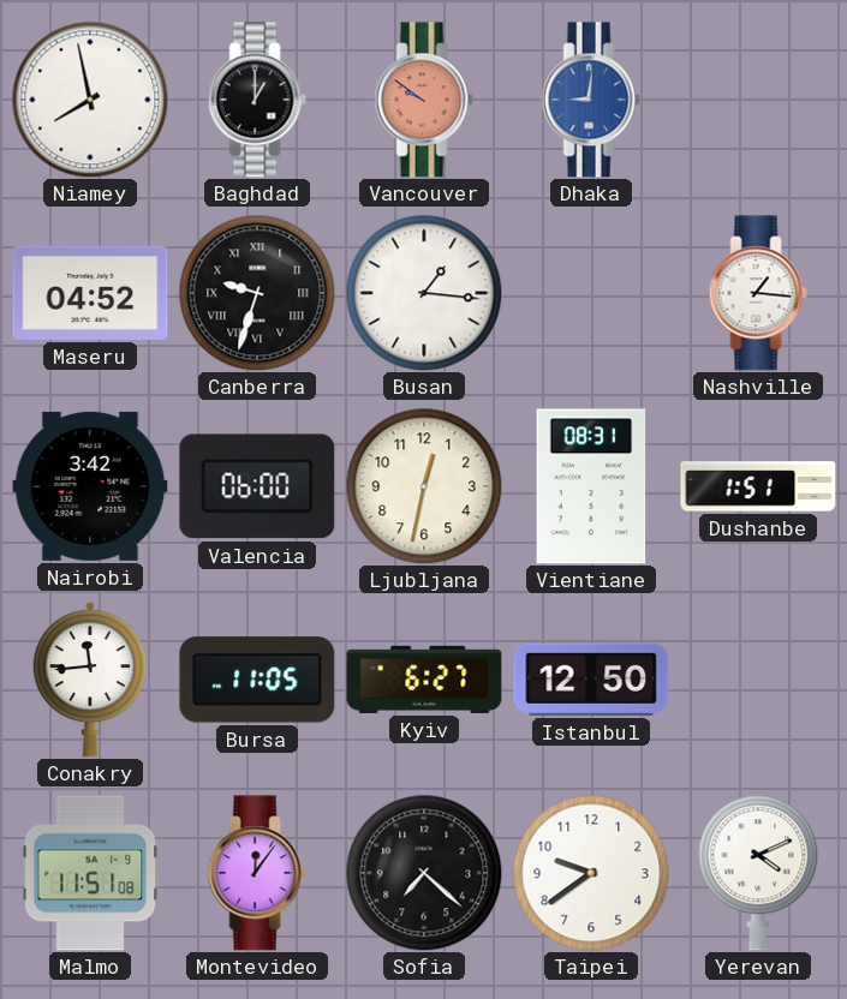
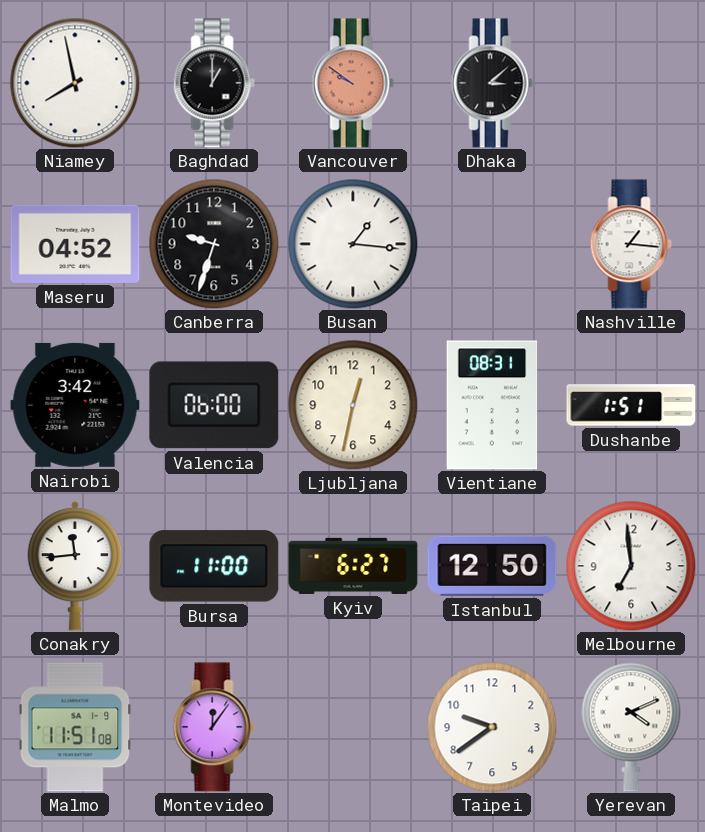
Dhaka: 9:01 -> 3:08 (492, 83)
Dhaka dial: blue -> black (492, 83)
Canberra numerals: Roman -> Arabic (214, 244)
Bursa: 11:05 -> 11:00 (214, 566)
Melbourne: none -> 6:59 (631, 566)
Sofia: 7:22 -> none (424, 873)
